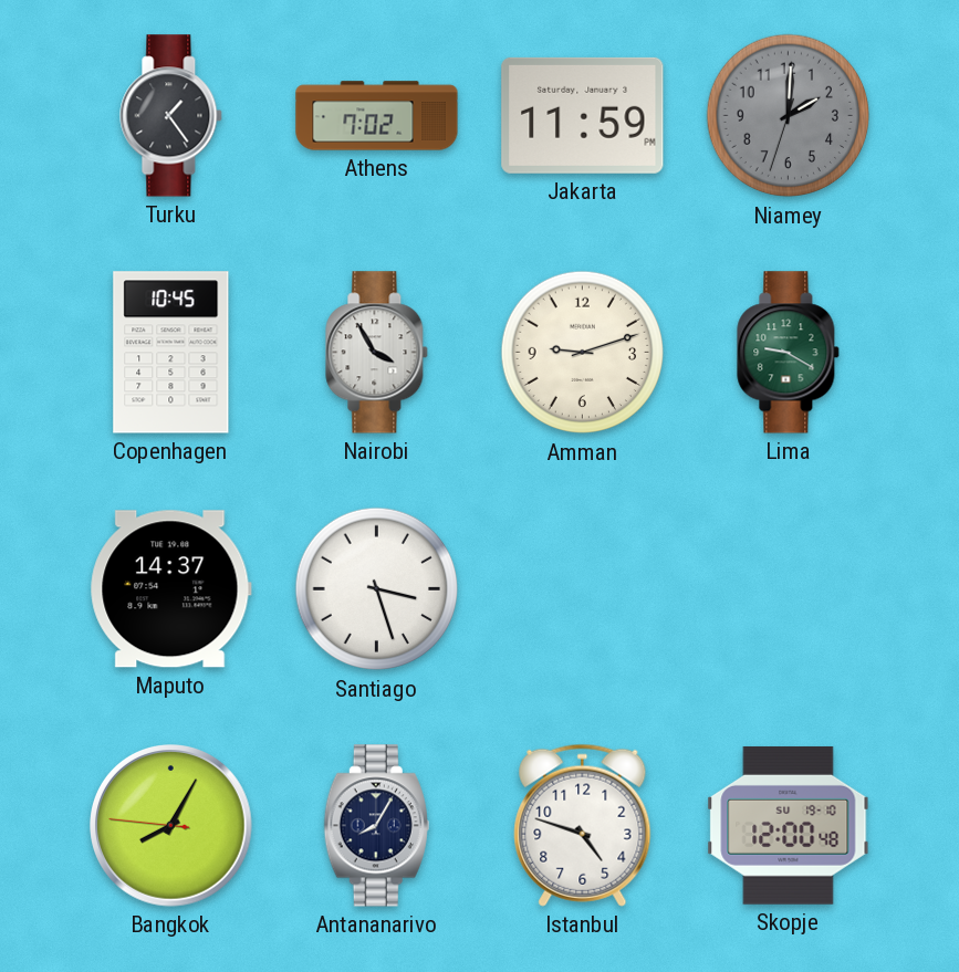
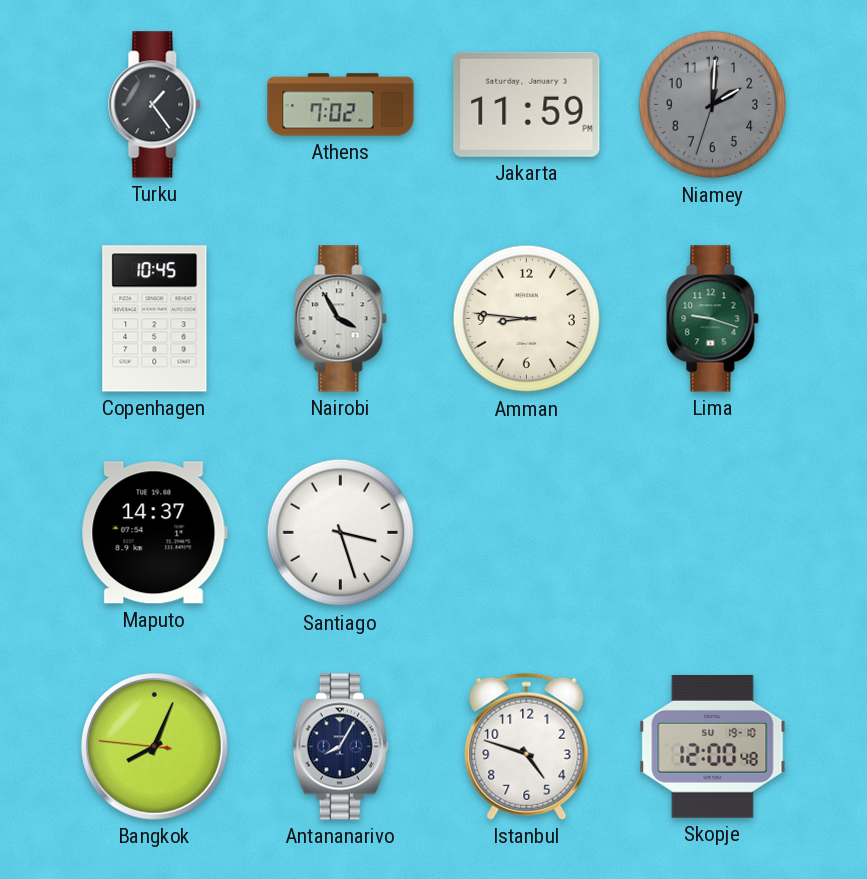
Amman: 9:12 -> 8:46 (527, 319)
Lima: 9:20 -> 9:18 (713, 319)
Bangkok: 8:04 -> 8:03 (155, 747)
